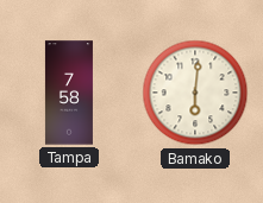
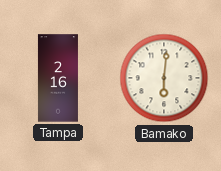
Tampa: 7:58 -> 2:16 (58, 78)
